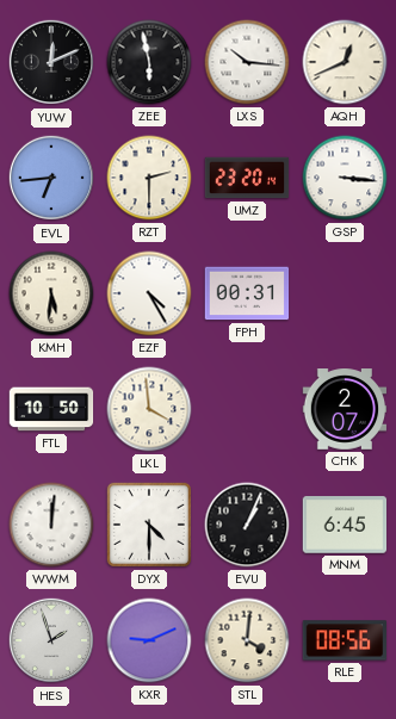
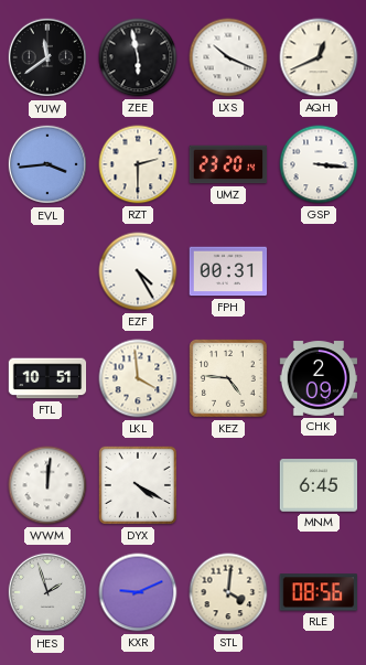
YUW: 12:11 -> 11:39 (47, 57)
LXS: 10:16 -> 10:19 (228, 57)
EVL: 6:44 -> 3:44 (47, 164)
KMH: 5:31 -> none (51, 293)
FTL: 10:50 -> 10:51 (47, 378)
KEZ: none -> 4:46 (228, 378)
CHK: 2:07 -> 2:09 (319, 378)
DYX: 4:30 -> 4:20 (138, 485)
EVU: 1:04 -> none (247, 525)
